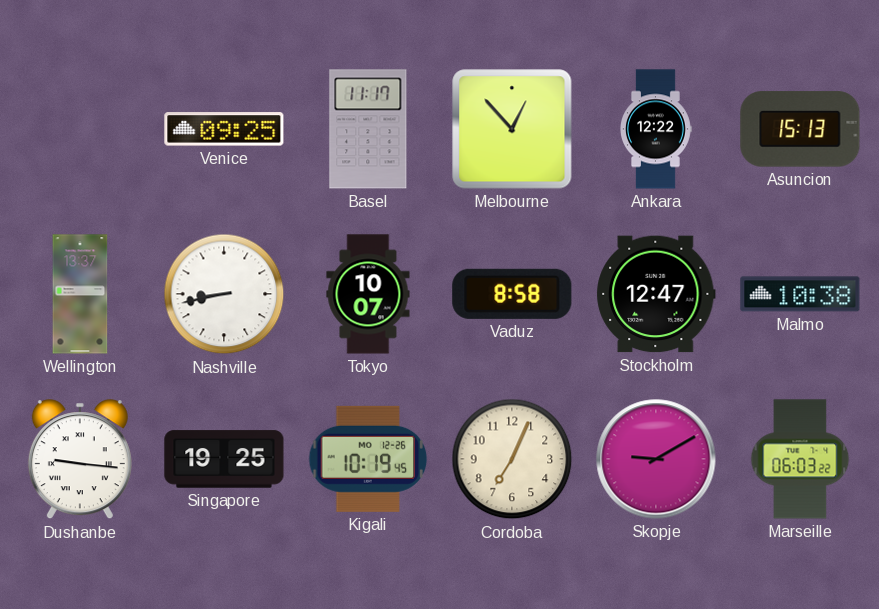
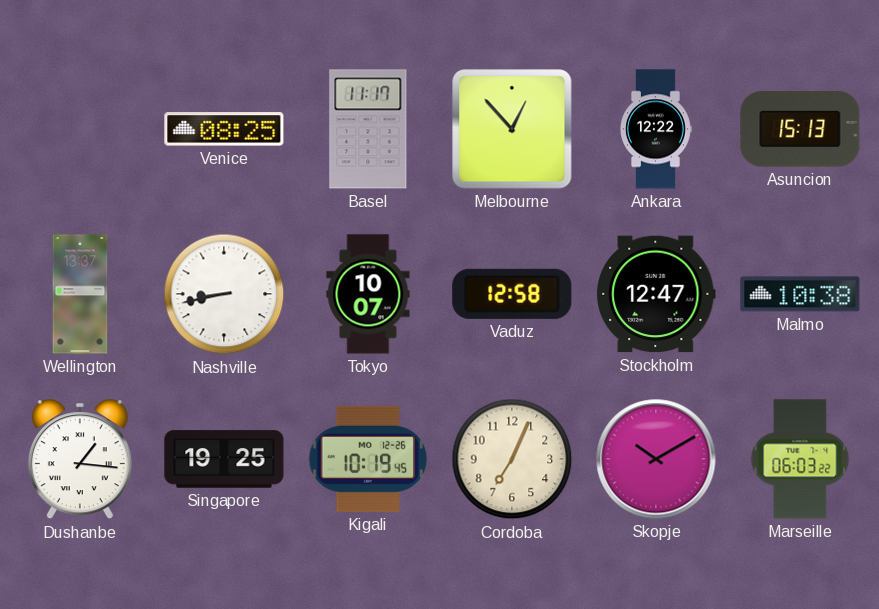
Venice: 09:25 -> 08:25 (224, 129)
Vaduz: 8:58 -> 12:58 (512, 294)
Dushanbe: 9:16 -> 1:16 (80, 460)
Skopje: 9:10 -> 10:10 (656, 459)
